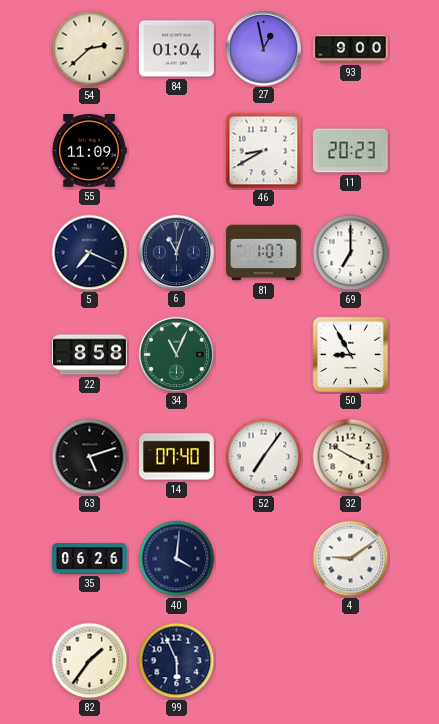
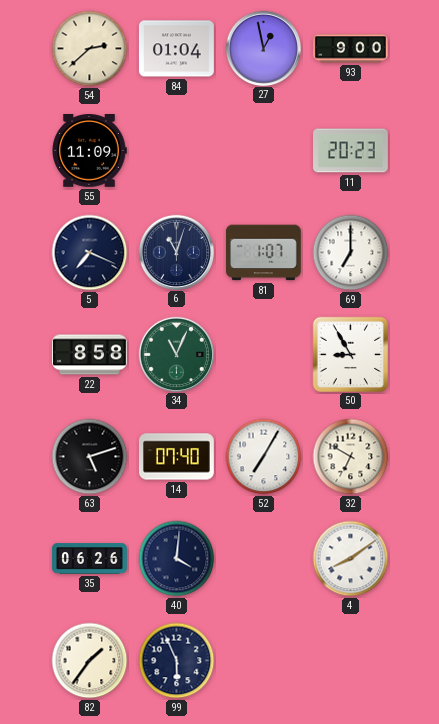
46: 8:40 -> none (264, 151)
52: 7:06 -> 7:05 (264, 457)
32: 3:50 -> 6:50 (351, 457)
4: 9:09 -> 8:09 (351, 559)
